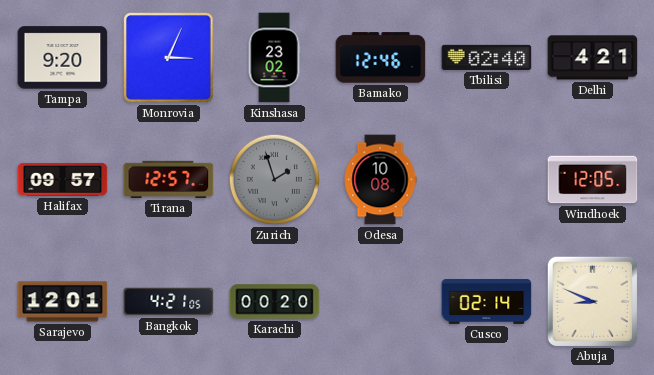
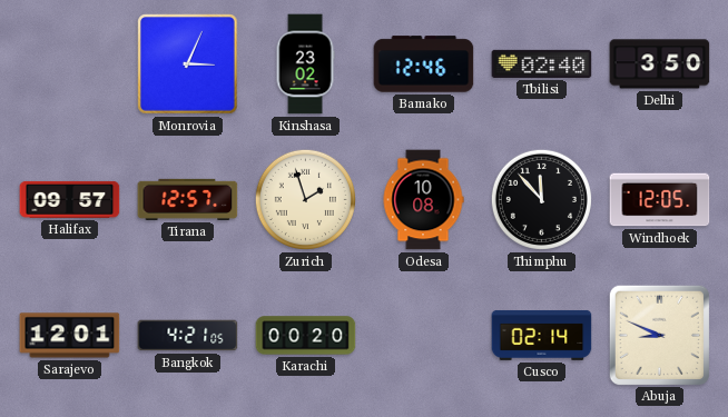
Tampa: 9:20 -> none (63, 58)
Delhi: 4:21 -> 3:50 (660, 64)
Zurich dial: grey -> cream (305, 199)
Thimphu: none -> 11:53 (541, 199)
